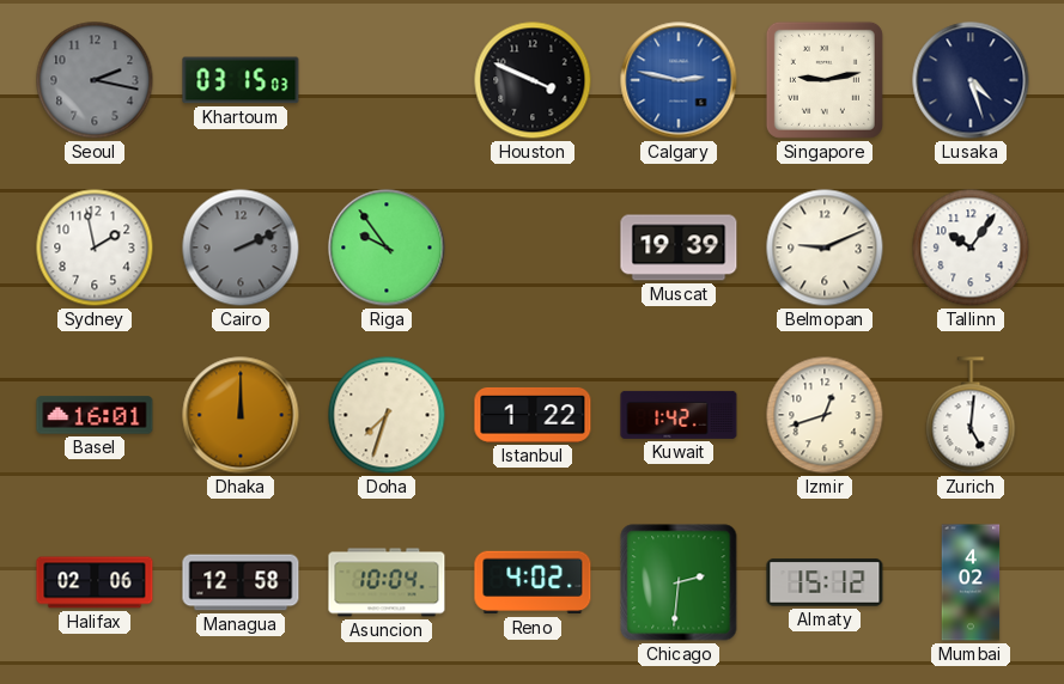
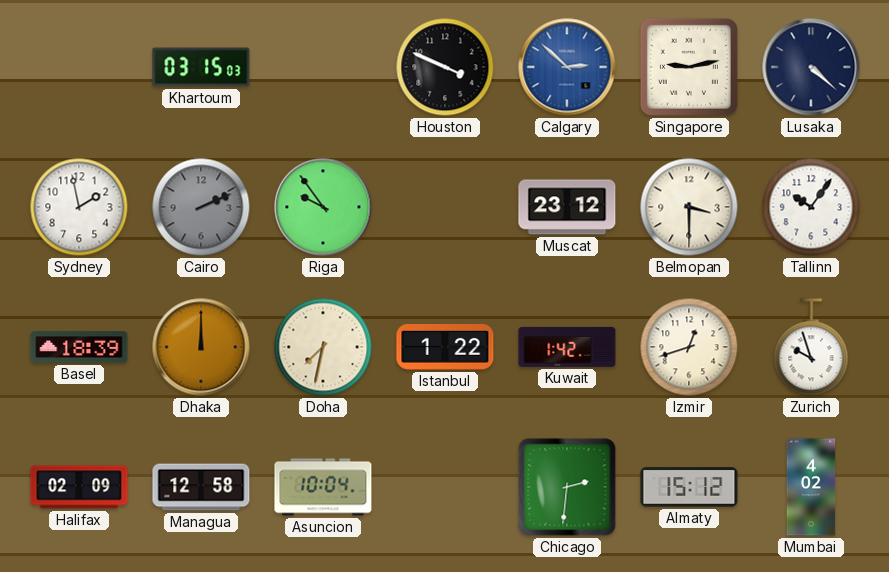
Seoul: 2:17 -> none (95, 80)
Calgary: 2:47 -> 2:52 (567, 67)
Lusaka: 4:27 -> 4:22 (811, 67)
Muscat: 19:39 -> 23:12 (567, 207)
Belmopan: 9:11 -> 3:30 (689, 207)
Basel: 16:01 -> 18:39 (79, 347)
Doha: 7:33 -> 7:32 (323, 347)
Zurich: 5:01 -> 9:57 (811, 347)
Halifax: 02:06 -> 02:09 (79, 487)
Reno: 4:02 -> none (533, 582)
